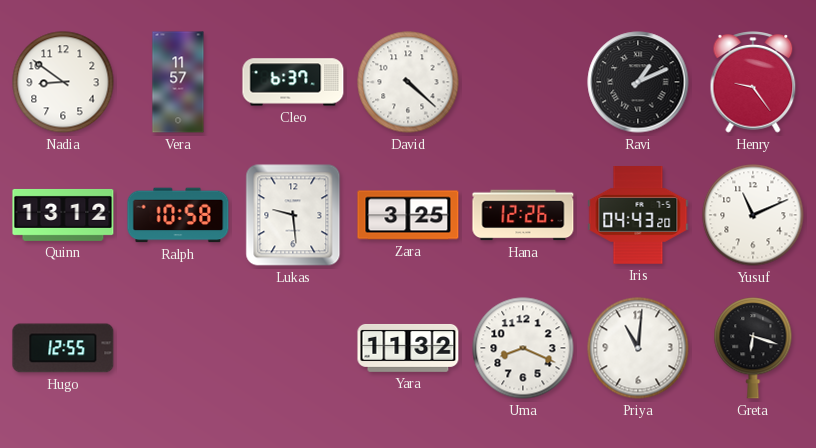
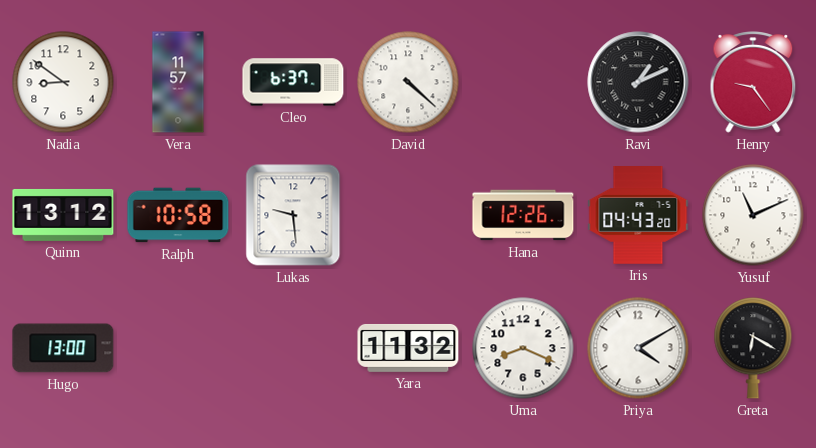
Zara: 3:25 -> none (408, 215)
Hugo: 12:55 -> 13:00 (63, 348)
Priya: 11:01 -> 4:10 (638, 348)
Greta: 6:18 -> 6:20 (753, 348)
